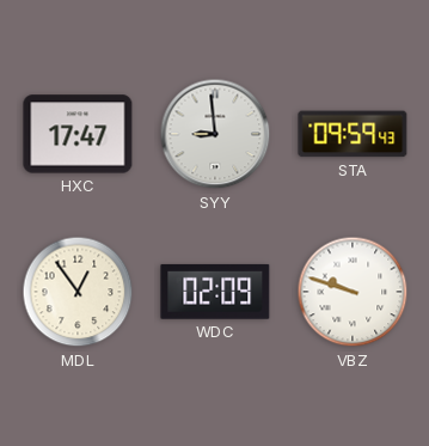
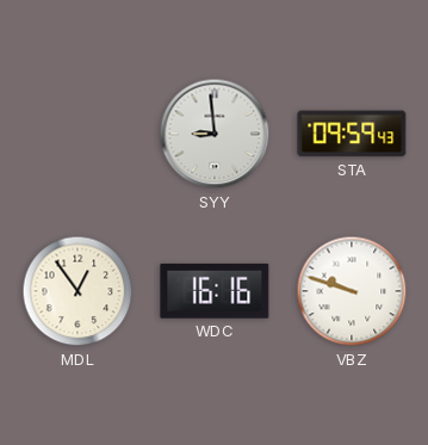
HXC: 17:47 -> none (78, 134)
WDC: 02:09 -> 16:16 (215, 291)
